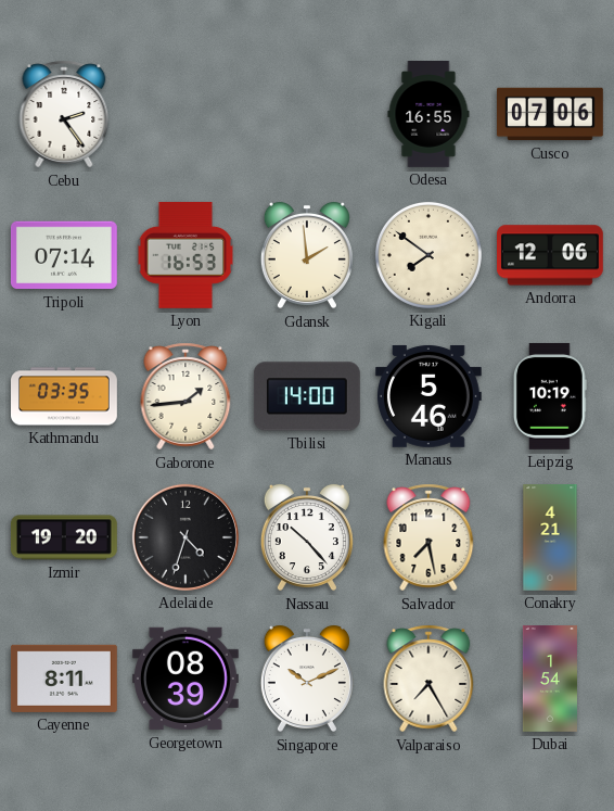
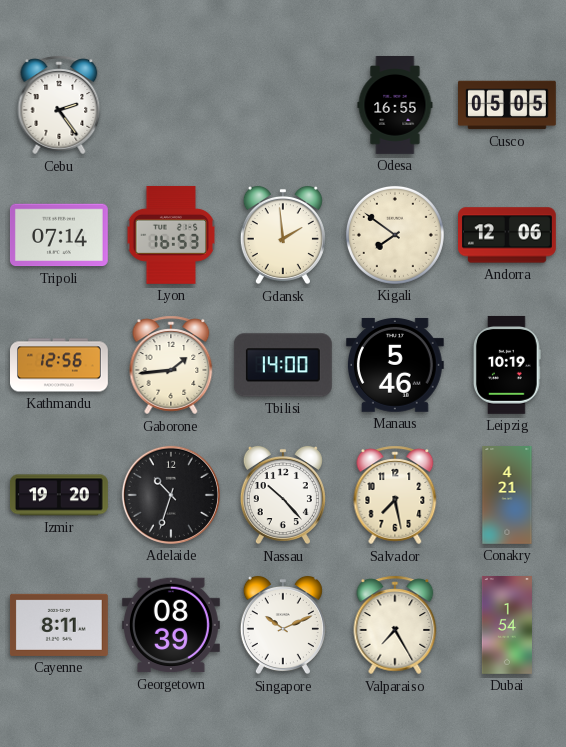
Cusco: 07:06 -> 05:05 (508, 105)
Kathmandu: 03:35 -> 12:56 (60, 365)
Adelaide: 4:33 -> 10:33 (171, 495)
